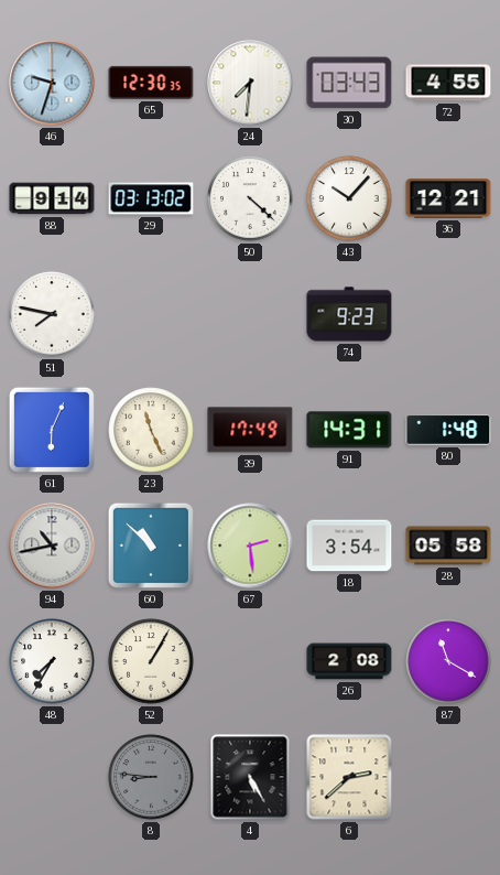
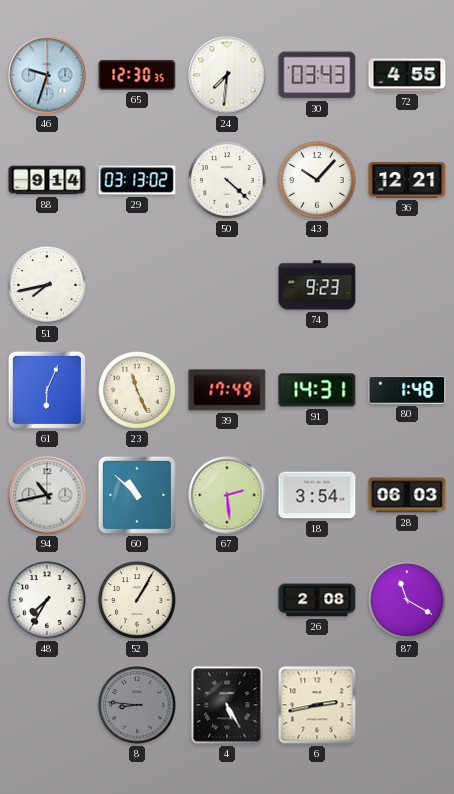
51: 7:47 -> 7:43 (47, 285)
28: 05:58 -> 06:03 (407, 495)
6: 2:38 -> 2:43 (317, 705)
